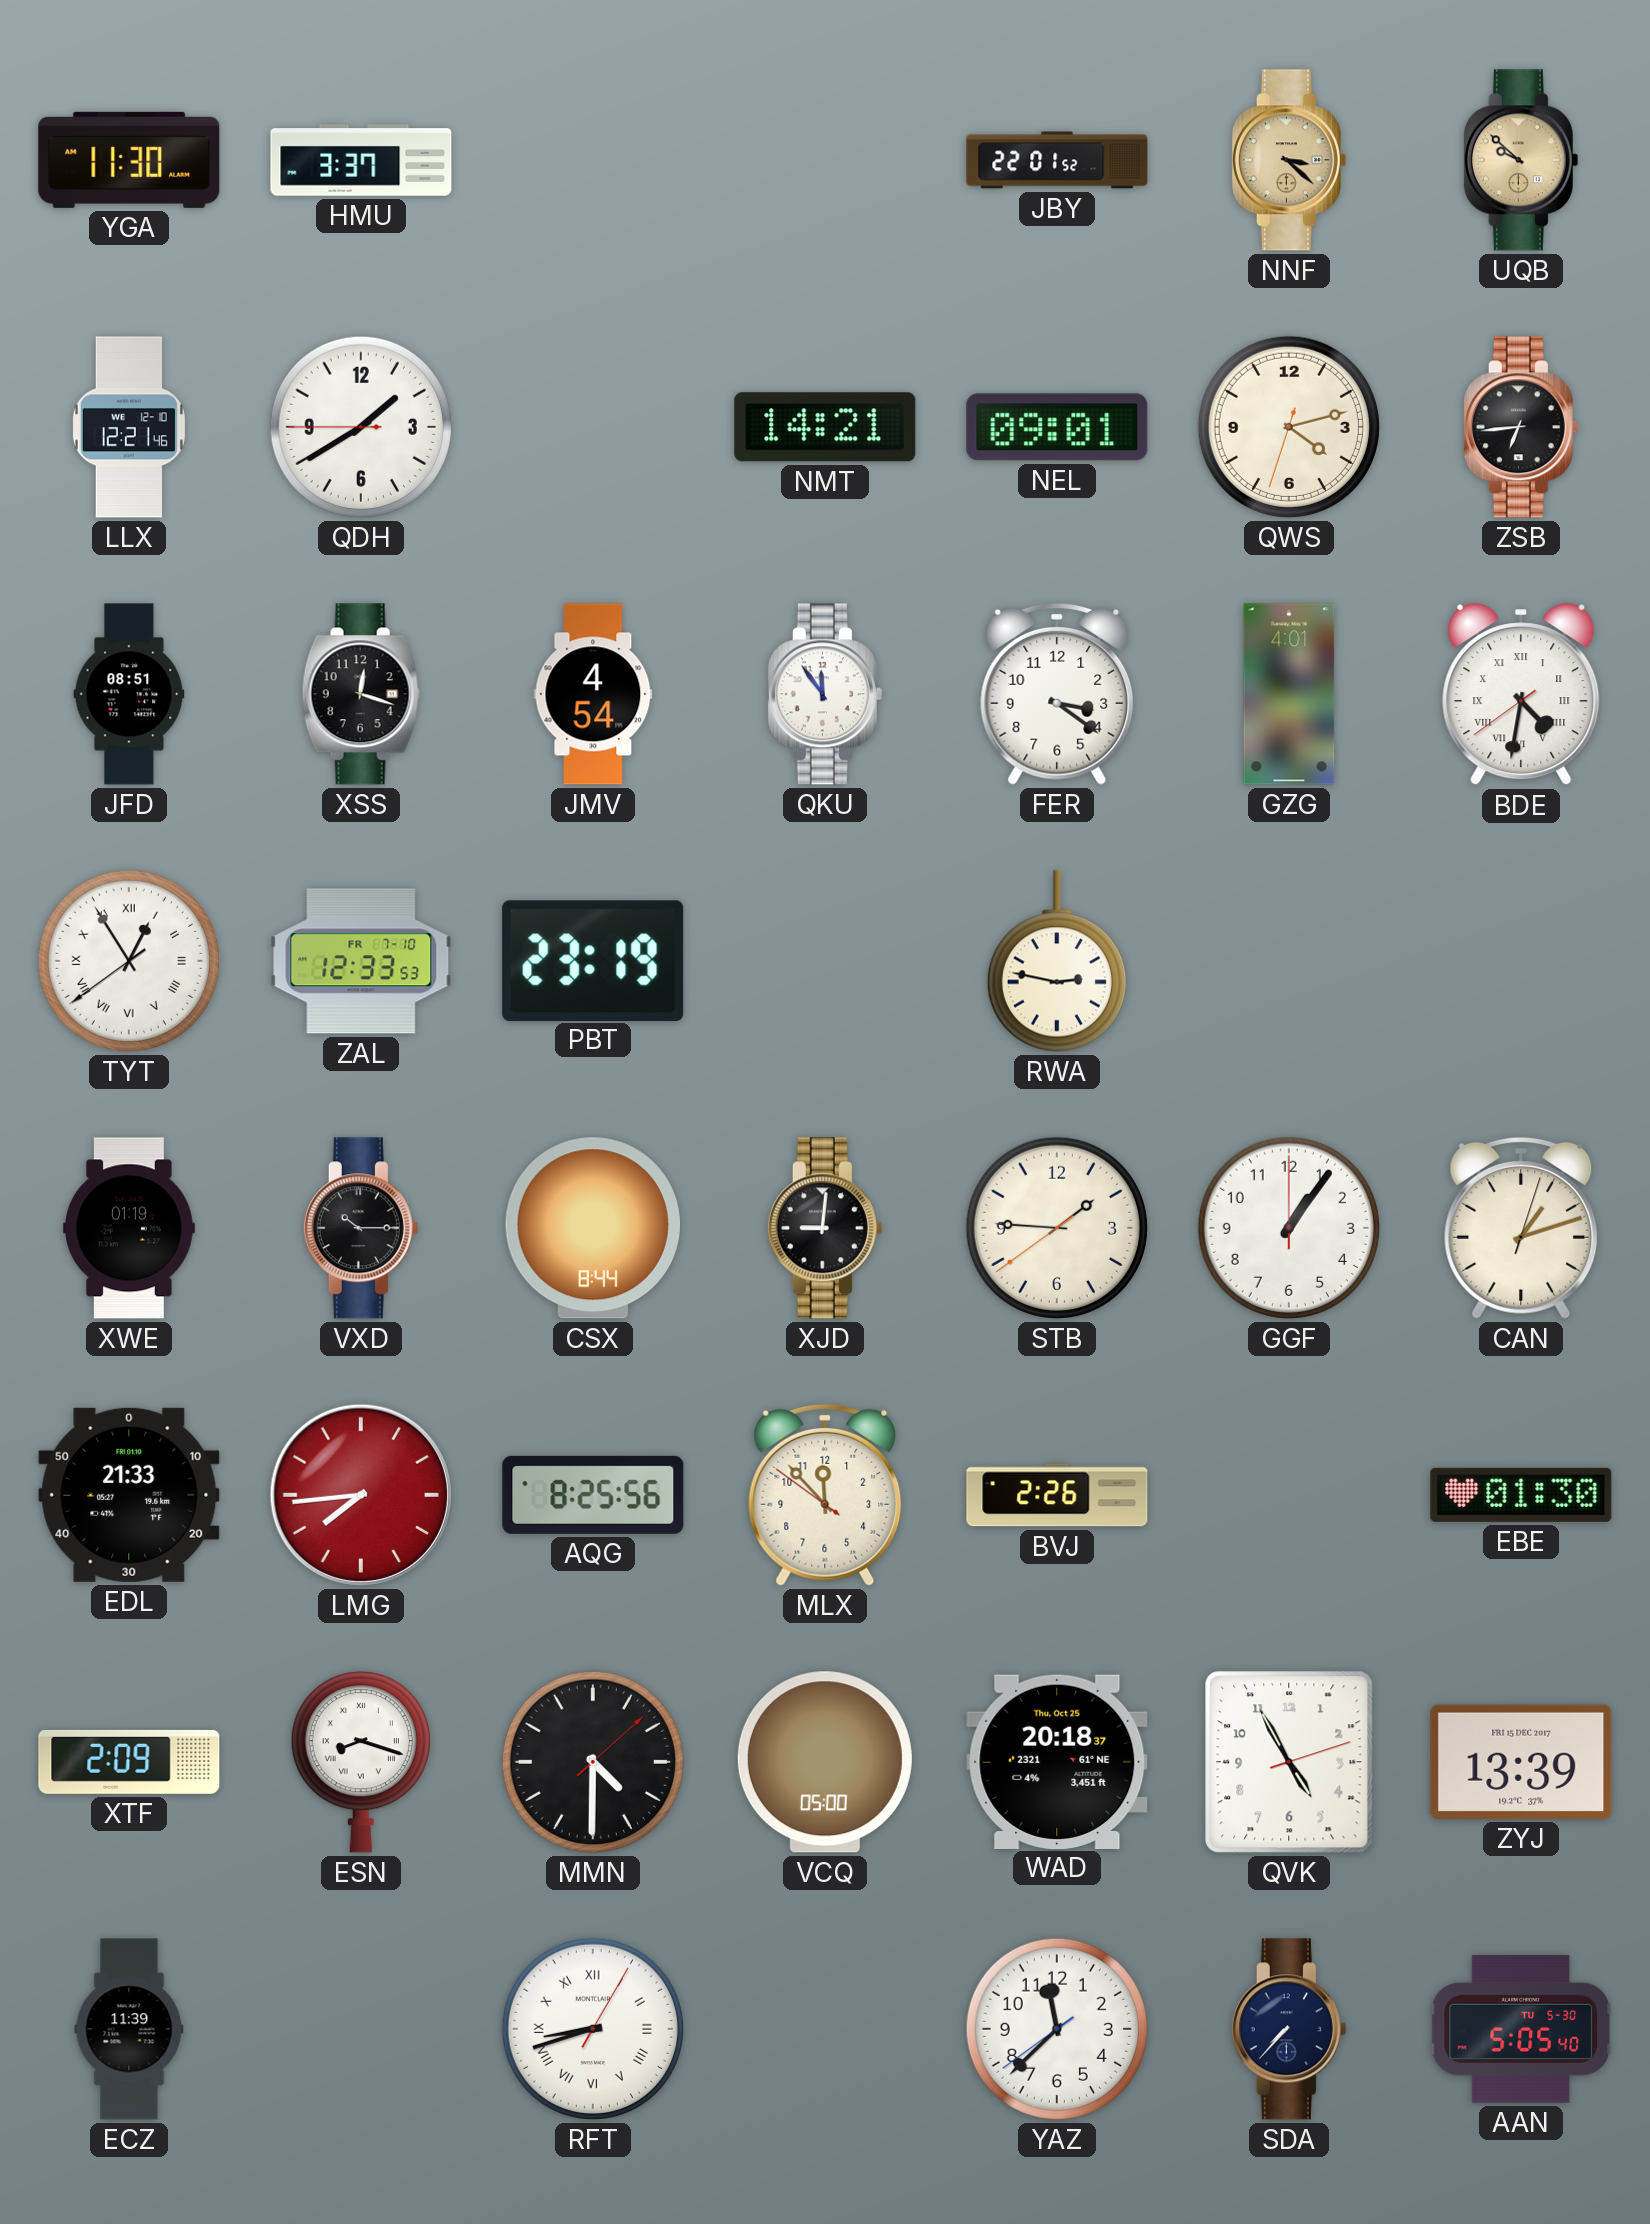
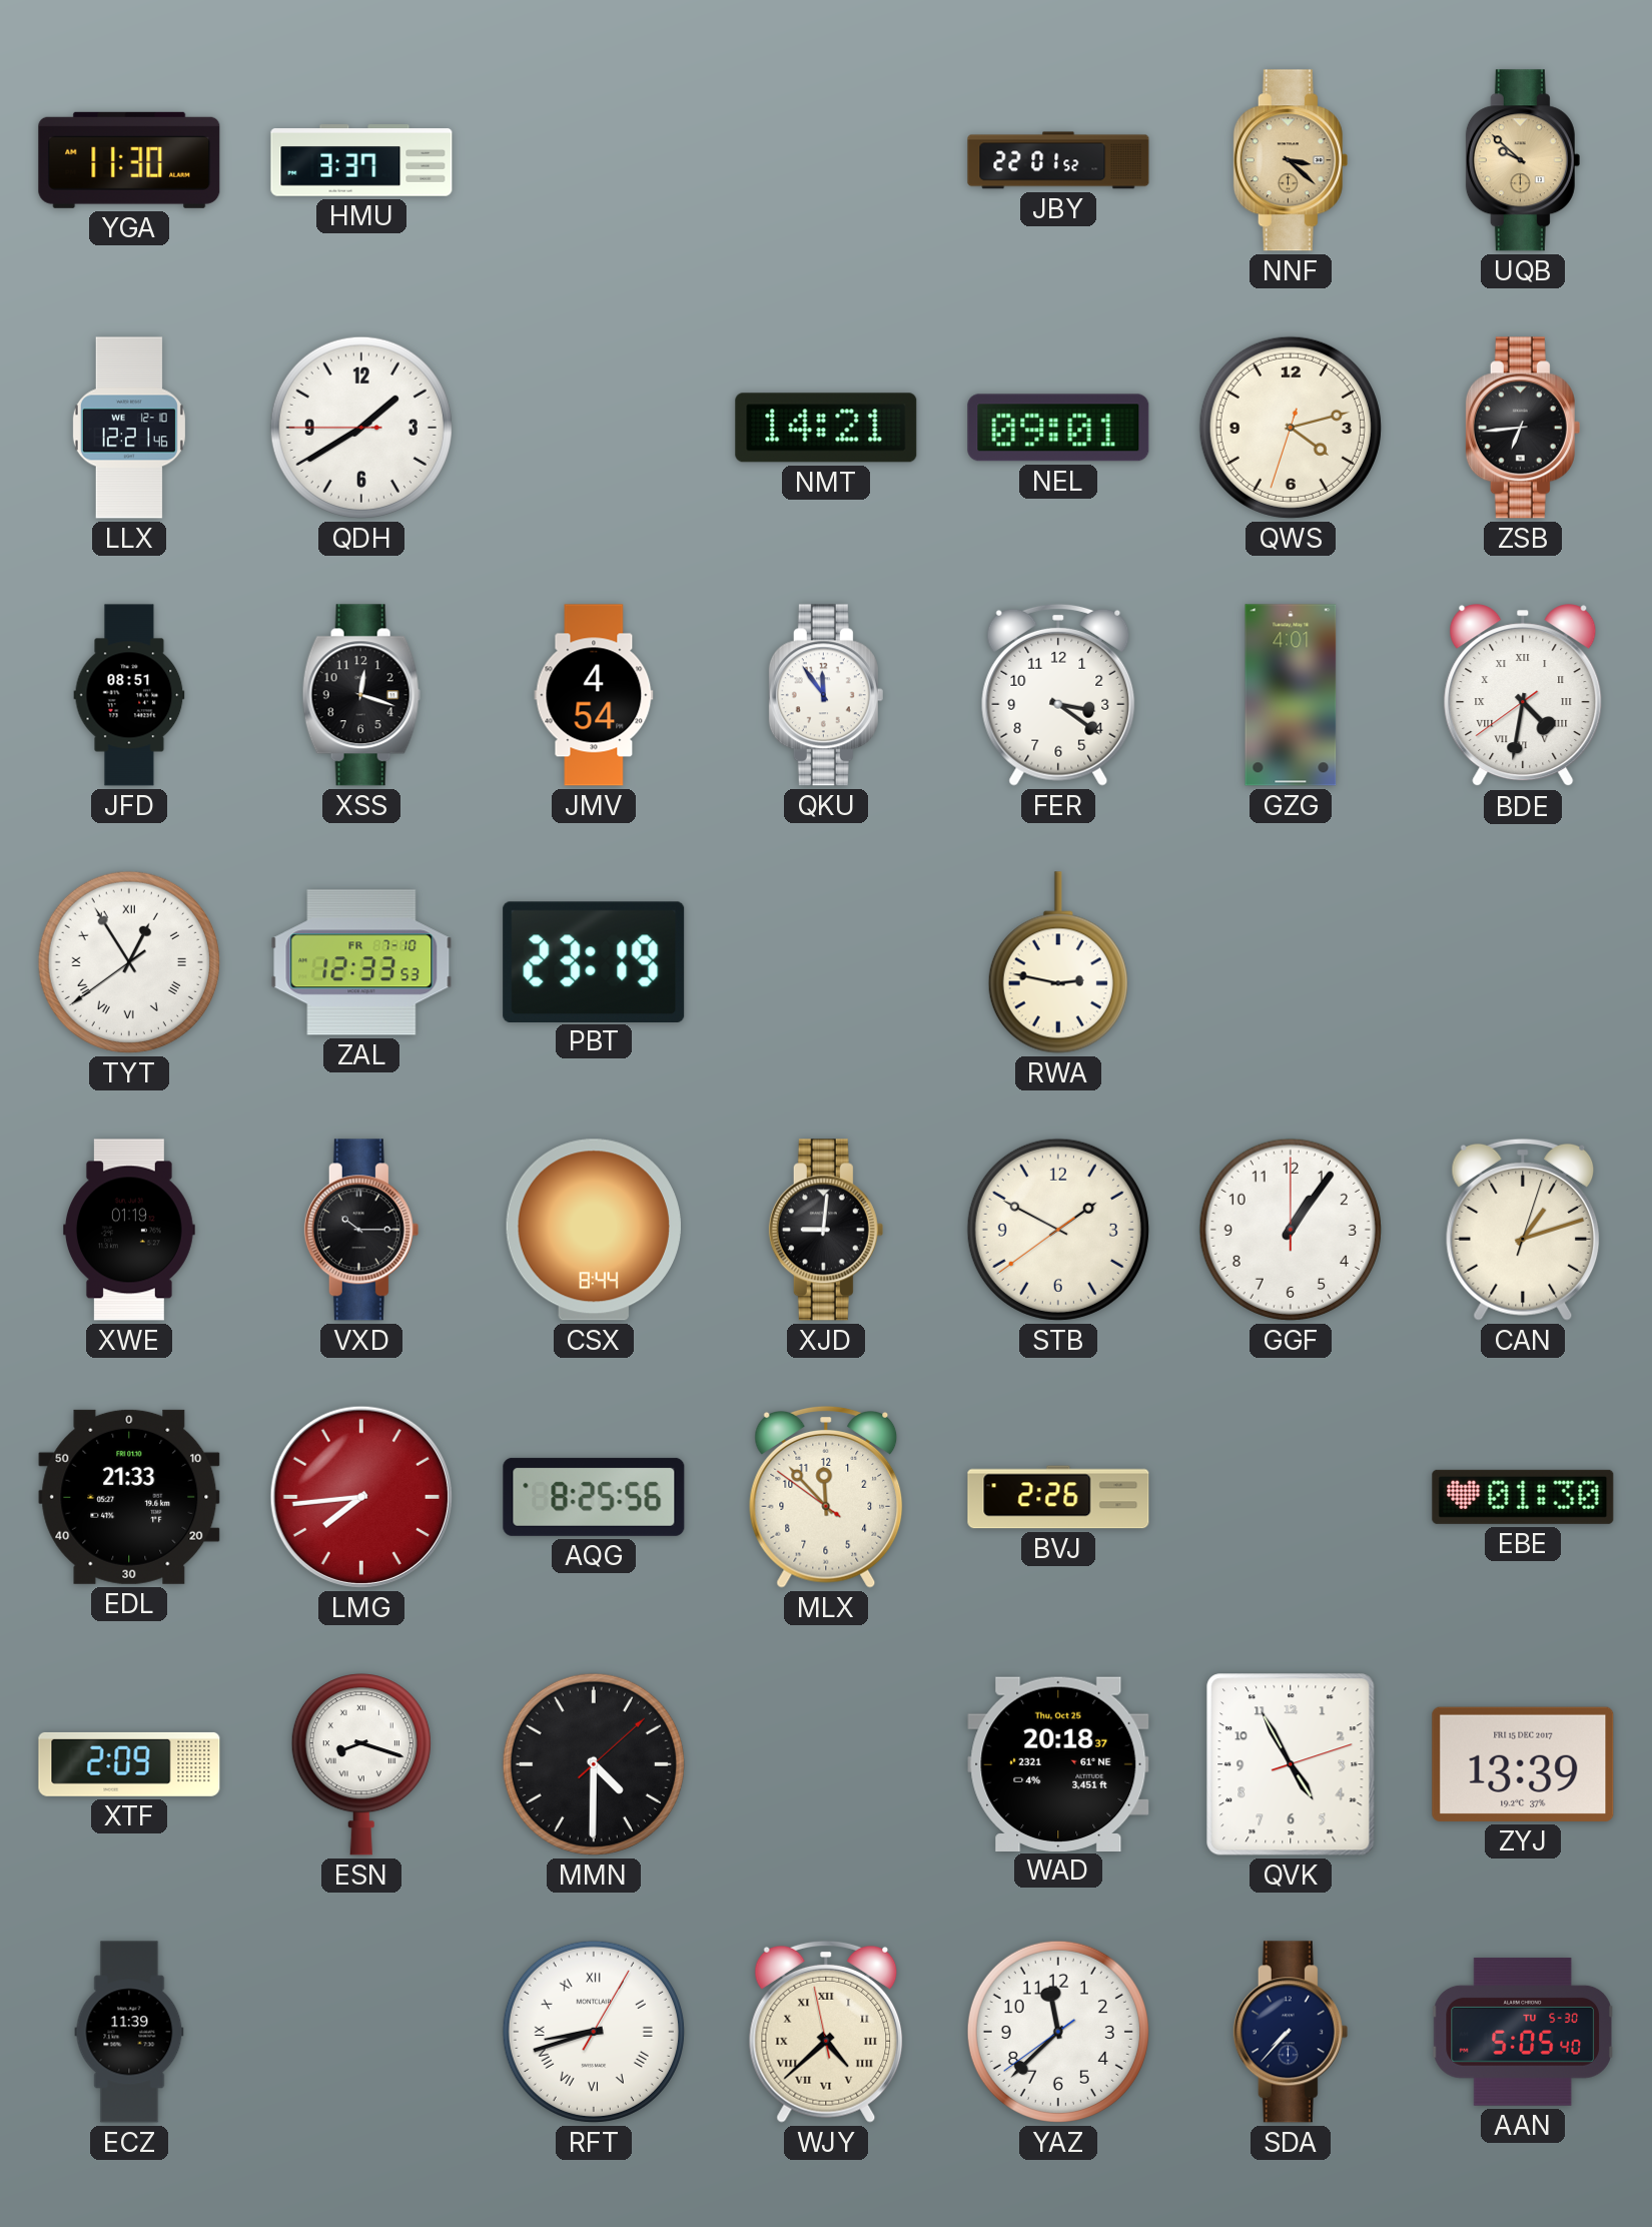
STB: 1:45 -> 1:49 (1058, 1230)
VCQ: 05:00 -> none (825, 1762)
WJY: none -> 4:37 (826, 2032)
